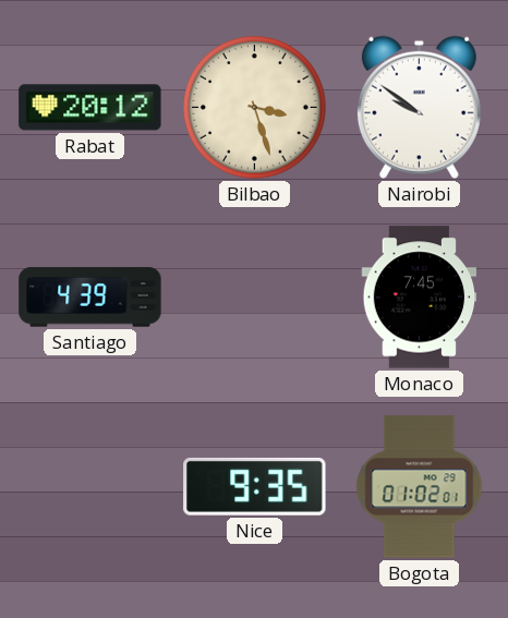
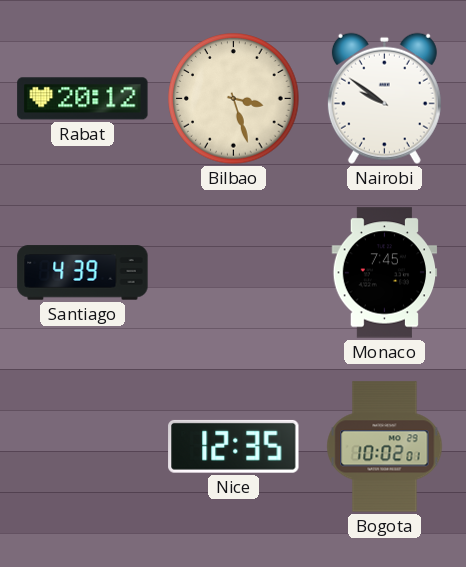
Nice: 9:35 -> 12:35 (234, 446)
Bogota: 01:02 -> 10:02 (385, 447)
